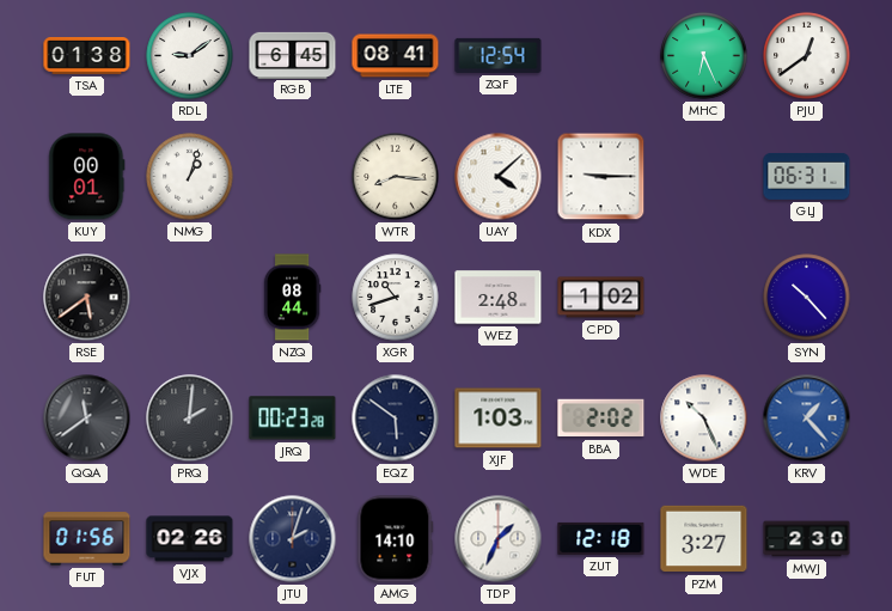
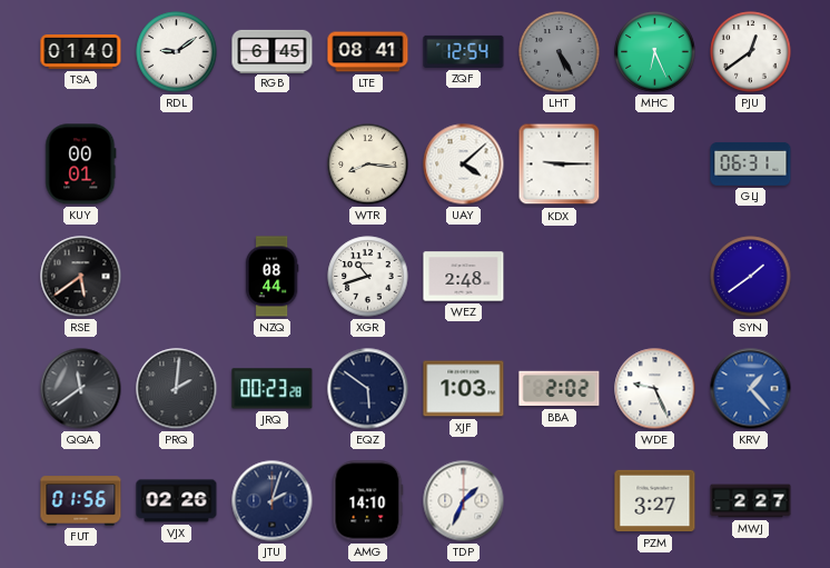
TSA: 01:38 -> 01:40 (81, 52)
LHT: none -> 5:25 (560, 52)
NMG: 1:03 -> none (190, 177)
CPD: 1:02 -> none (601, 298)
SYN: 10:23 -> 1:39 (751, 277)
WDE: 10:26 -> 9:26 (655, 389)
ZUT: 12:18 -> none (601, 538)
MWJ: 2:30 -> 2:27 (751, 501)
